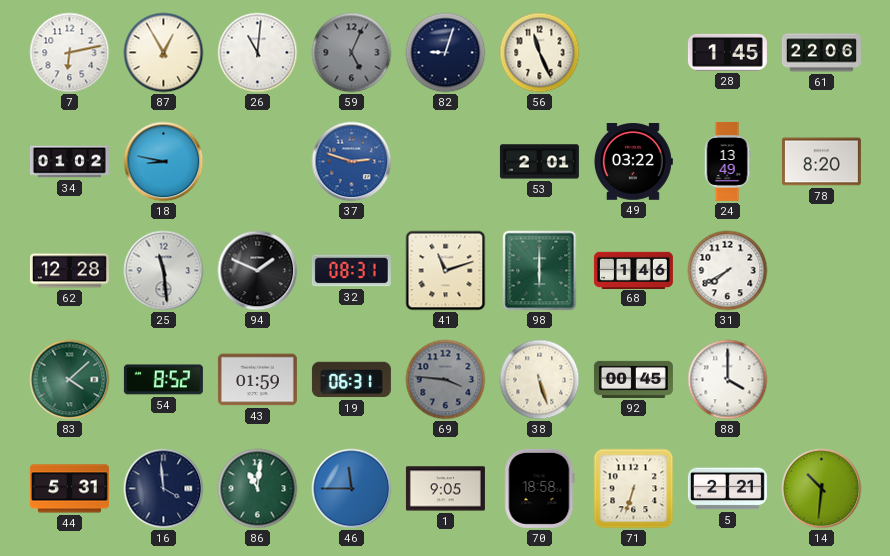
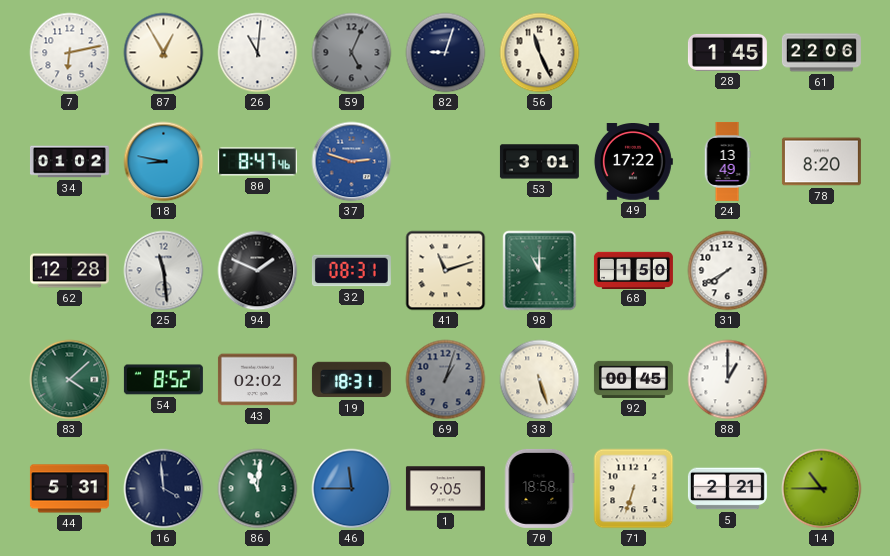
80: none -> 8:47 (257, 162)
53: 2:01 -> 3:01 (539, 162)
49: 03:22 -> 17:22 (633, 162)
98: 6:00 -> 11:00 (540, 271)
68: 1:46 -> 1:50 (633, 270)
43: 01:59 -> 02:02 (257, 380)
19: 06:31 -> 18:31 (351, 380)
69: 3:46 -> 1:03 (446, 380)
88: 4:00 -> 1:00 (728, 380)
14: 10:31 -> 10:45 (822, 489)
